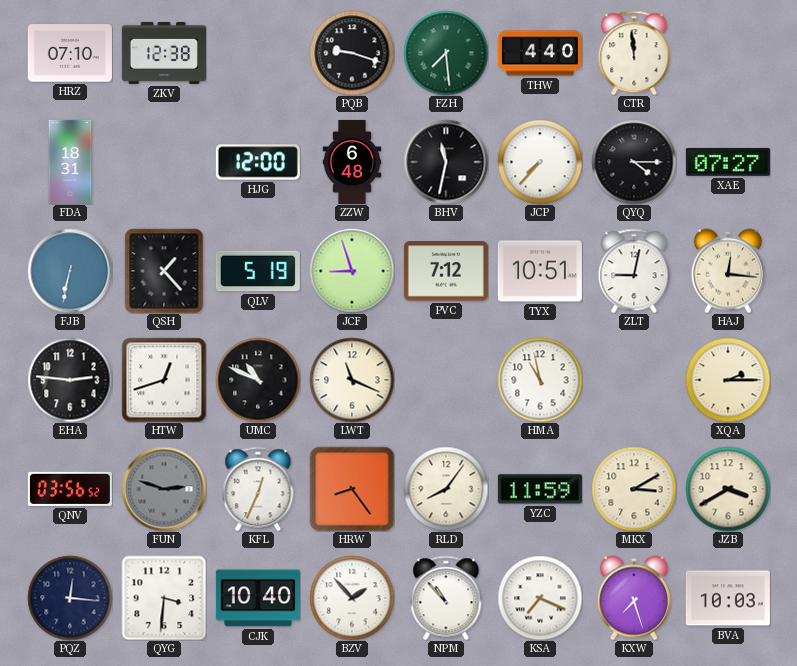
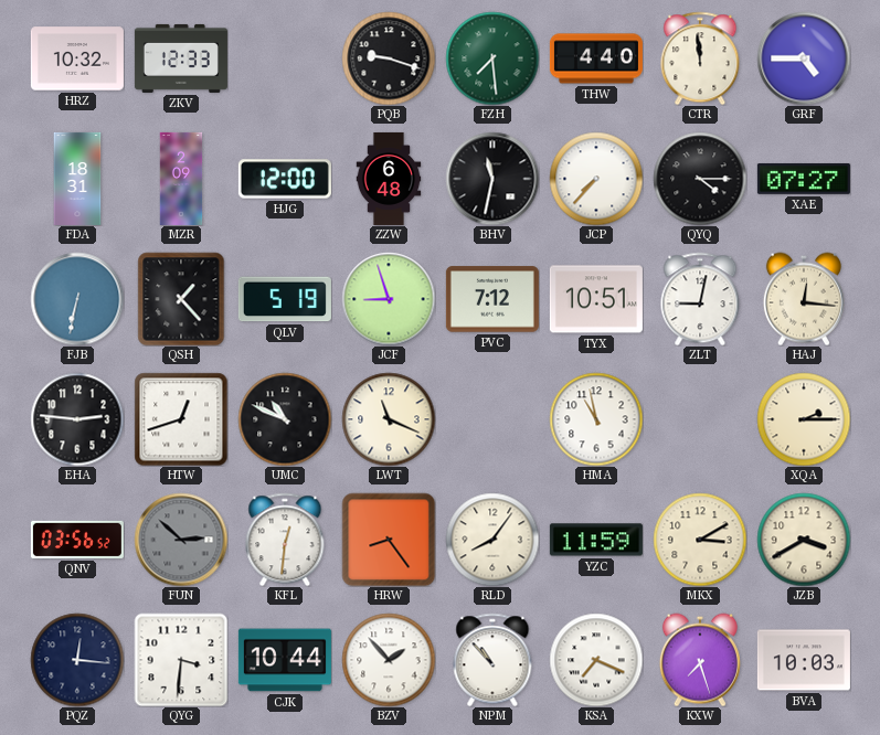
HRZ: 07:10 -> 10:32 (77, 58)
ZKV: 12:38 -> 12:33 (181, 58)
GRF: none -> 4:45 (804, 58)
MZR: none -> 2:09 (181, 179)
FUN: 2:48 -> 2:52 (181, 540)
KFL: 12:34 -> 12:31 (285, 540)
CJK: 10:40 -> 10:44 (285, 660)
